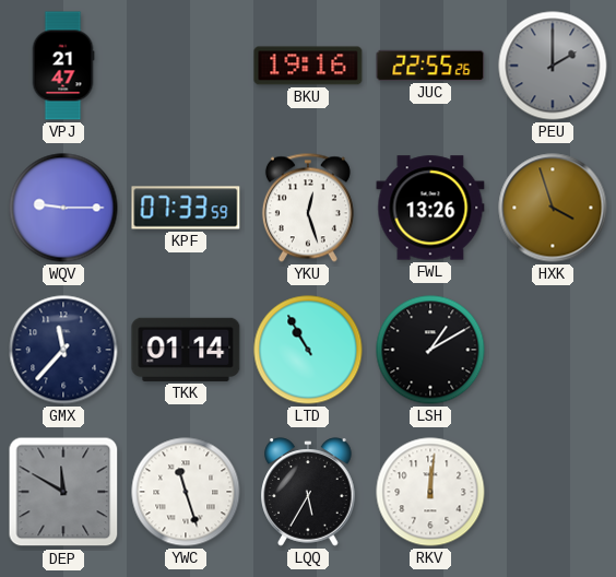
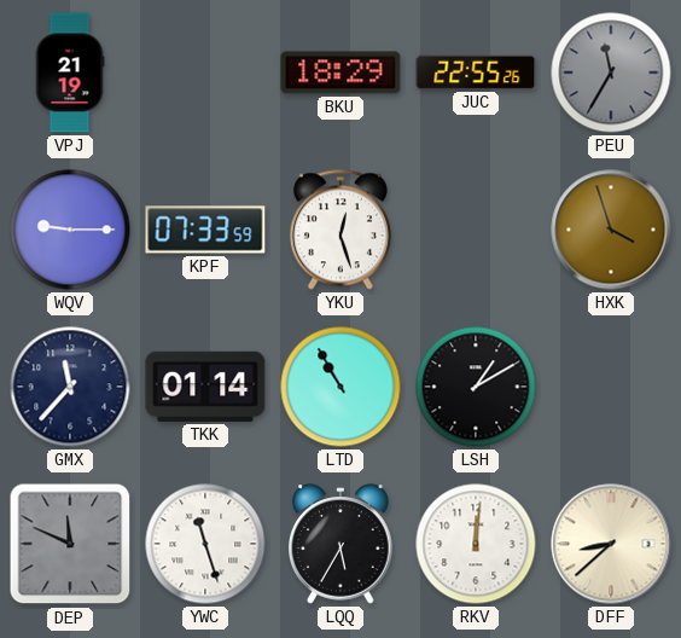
VPJ: 21:47 -> 21:19 (70, 72)
BKU: 19:16 -> 18:29 (340, 72)
PEU: 2:00 -> 11:35 (611, 72)
FWL: 13:26 -> none (430, 208)
DEP: 11:50 -> 11:49 (70, 544)
DFF: none -> 8:38 (611, 544)
